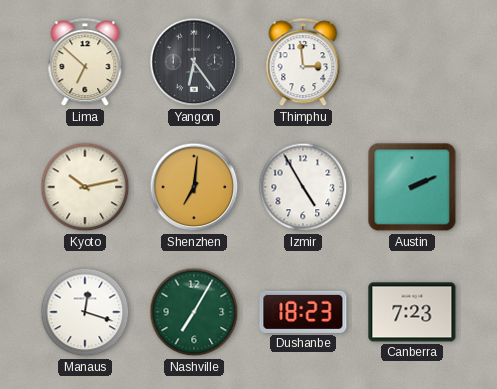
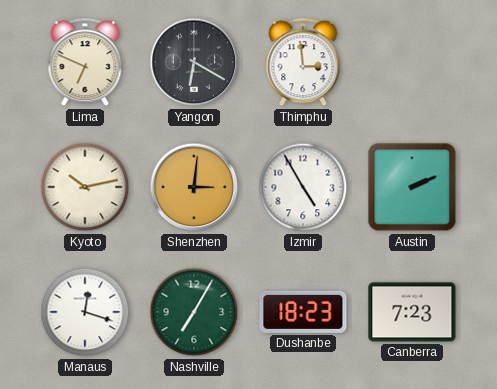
Lima: 6:52 -> 6:49 (85, 63)
Yangon: 6:24 -> 6:20 (194, 62)
Shenzhen: 7:01 -> 3:01 (194, 187)
